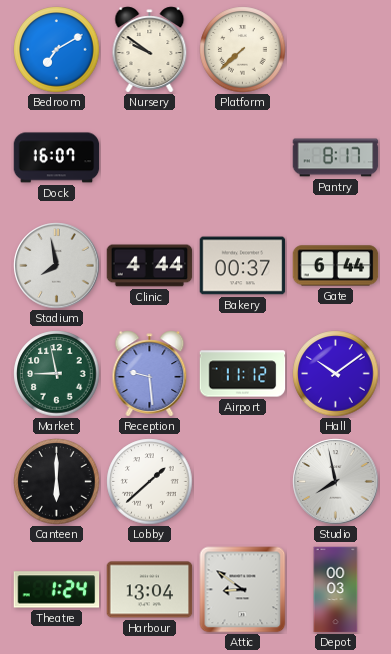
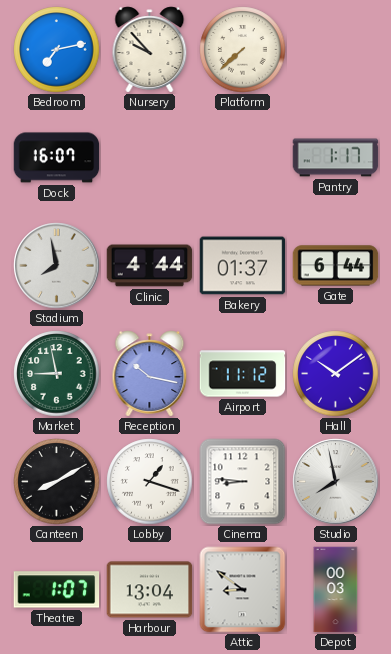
Bedroom: 7:10 -> 7:13 (57, 50)
Nursery: 9:51 -> 9:53 (150, 50)
Pantry: 8:17 -> 1:17 (336, 158)
Bakery: 00:37 -> 01:37 (243, 266)
Reception: 9:29 -> 10:17 (150, 374)
Canteen: 6:00 -> 8:10 (57, 482)
Lobby: 1:38 -> 1:18 (150, 482)
Cinema: none -> 8:46 (243, 482)
Theatre: 1:24 -> 1:07 (57, 590)
